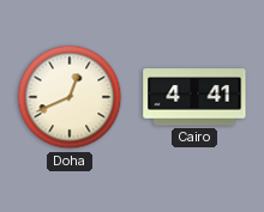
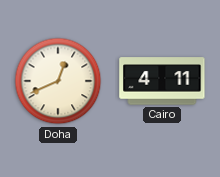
Cairo: 4:41 -> 4:11 (162, 81)
